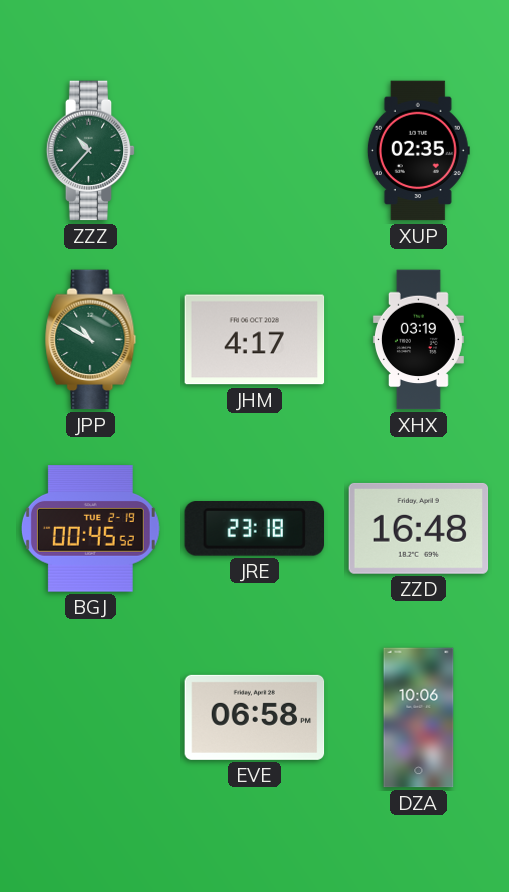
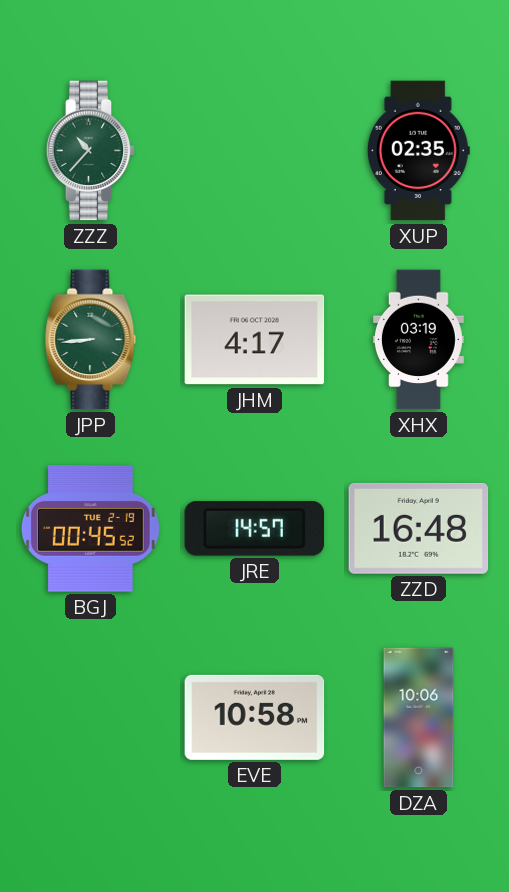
JPP: 10:50 -> 8:44 (91, 340)
JRE: 23:18 -> 14:57 (254, 529)
EVE: 06:58 -> 10:58 (255, 717)
